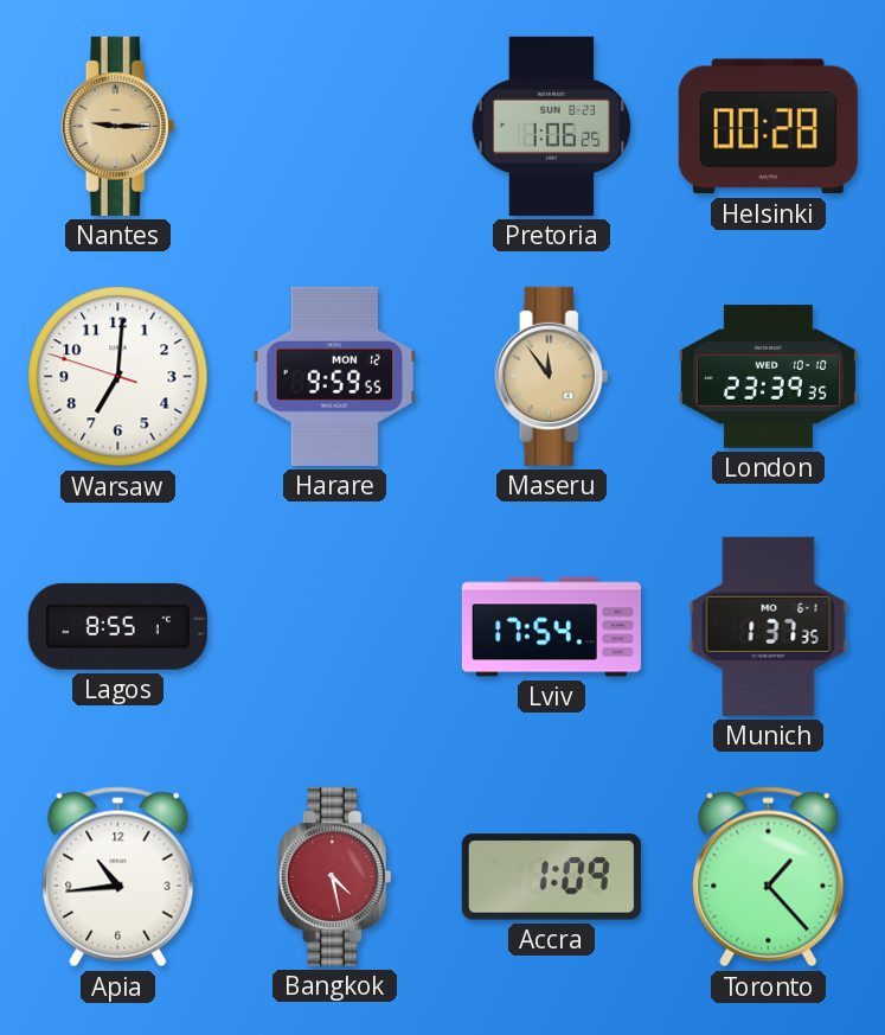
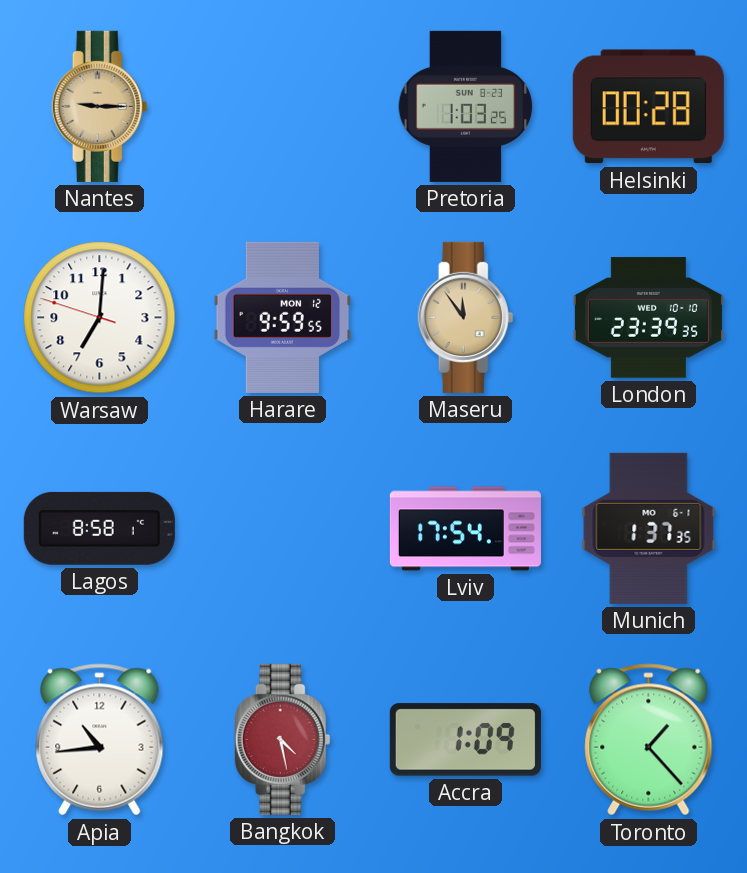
Pretoria: 1:06 -> 1:03 (466, 106)
Lagos: 8:55 -> 8:58 (99, 528)
